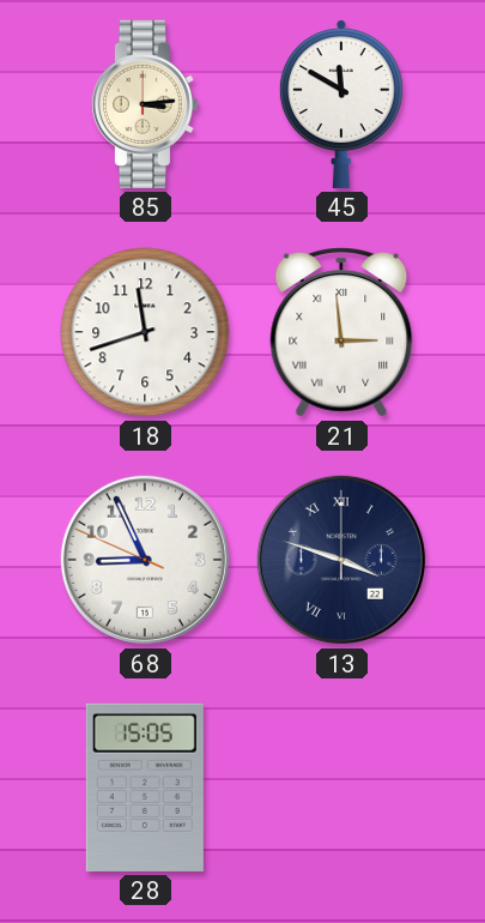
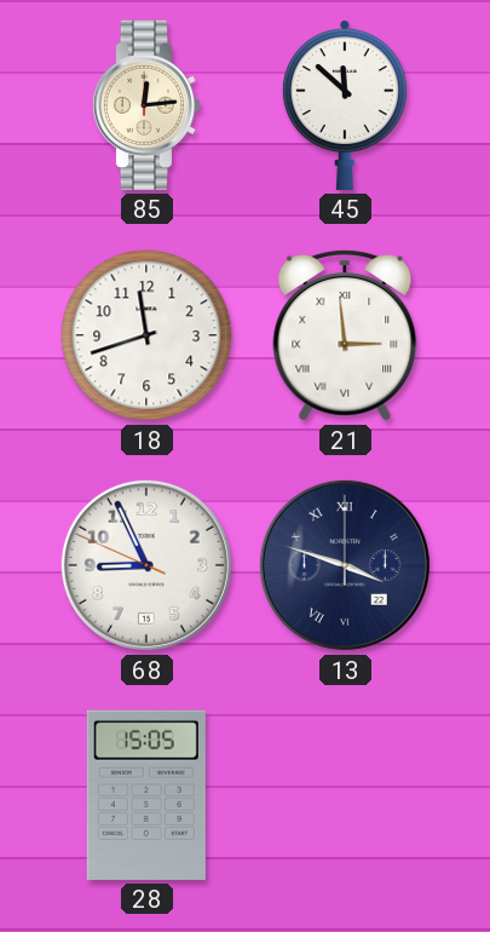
85: 3:14 -> 12:14 (146, 105)
45: 11:50 -> 11:52 (345, 105)
